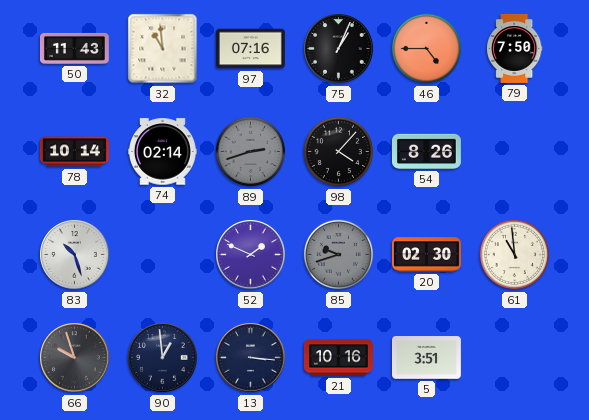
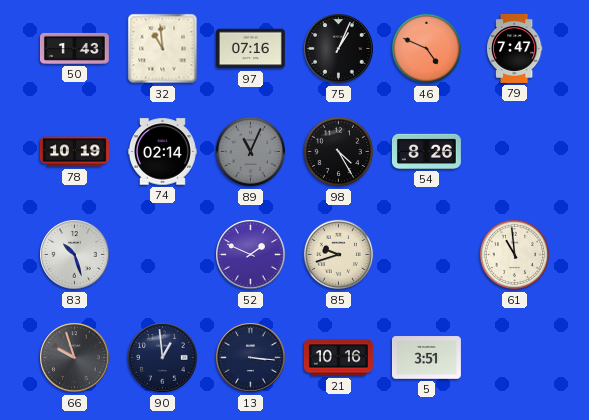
50: 11:43 -> 1:43 (74, 48)
46: 4:45 -> 4:49 (427, 49)
79: 7:50 -> 7:47 (514, 48)
78: 10:14 -> 10:19 (74, 152)
89: 2:42 -> 11:04 (251, 152)
98: 4:07 -> 4:25 (339, 152)
85 dial: grey -> cream (339, 255)
20: 02:30 -> none (426, 255)
